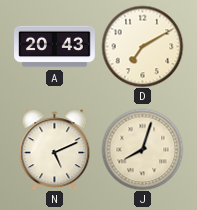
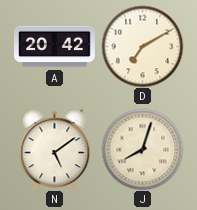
A: 20:43 -> 20:42 (55, 47)
N: 5:11 -> 5:09 (55, 149)
